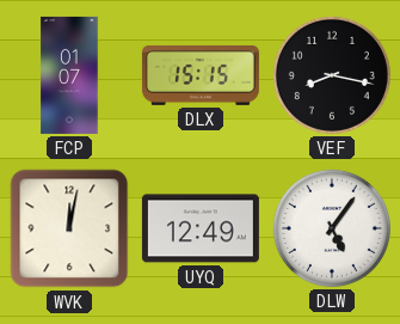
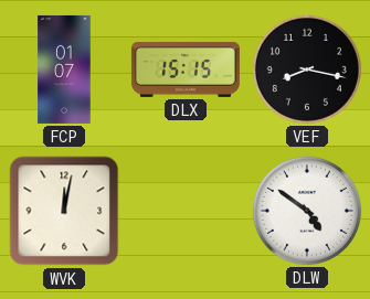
UYQ: 12:49 -> none (201, 228)
DLW: 5:06 -> 4:51 (307, 211)
